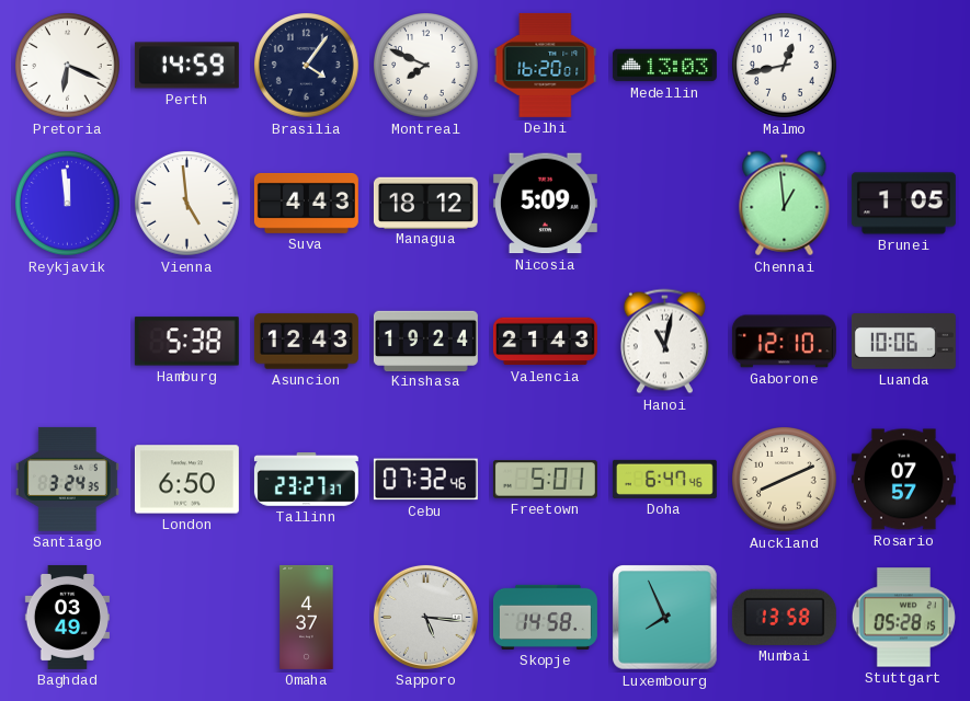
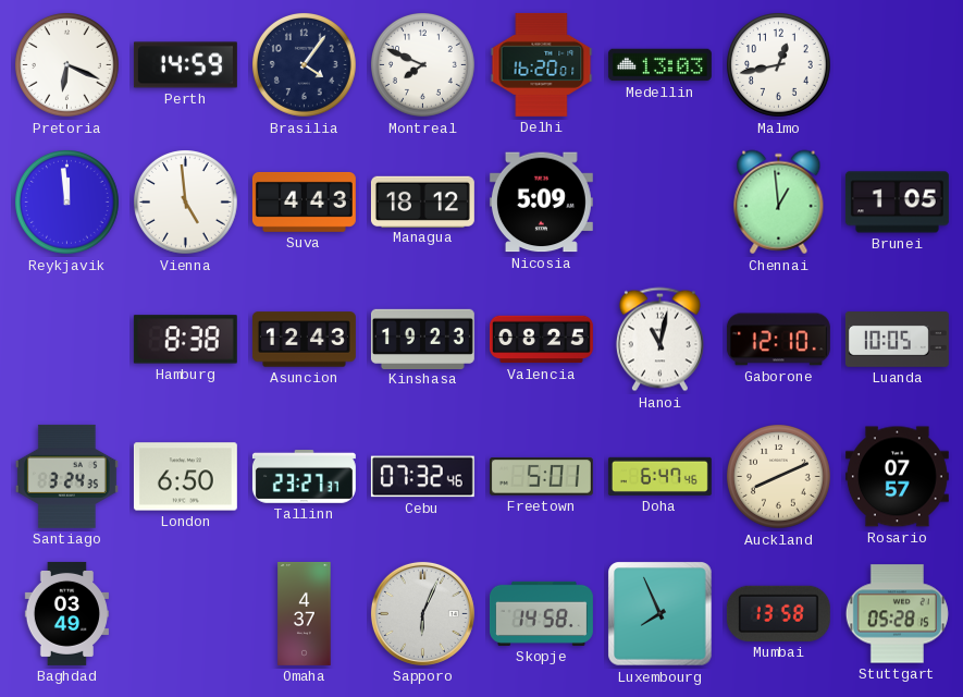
Hamburg: 5:38 -> 8:38 (185, 340)
Kinshasa: 19:24 -> 19:23 (422, 339)
Valencia: 21:43 -> 08:25 (541, 340)
Luanda: 10:06 -> 10:05 (897, 340)
Sapporo: 5:16 -> 6:04 (422, 613)
